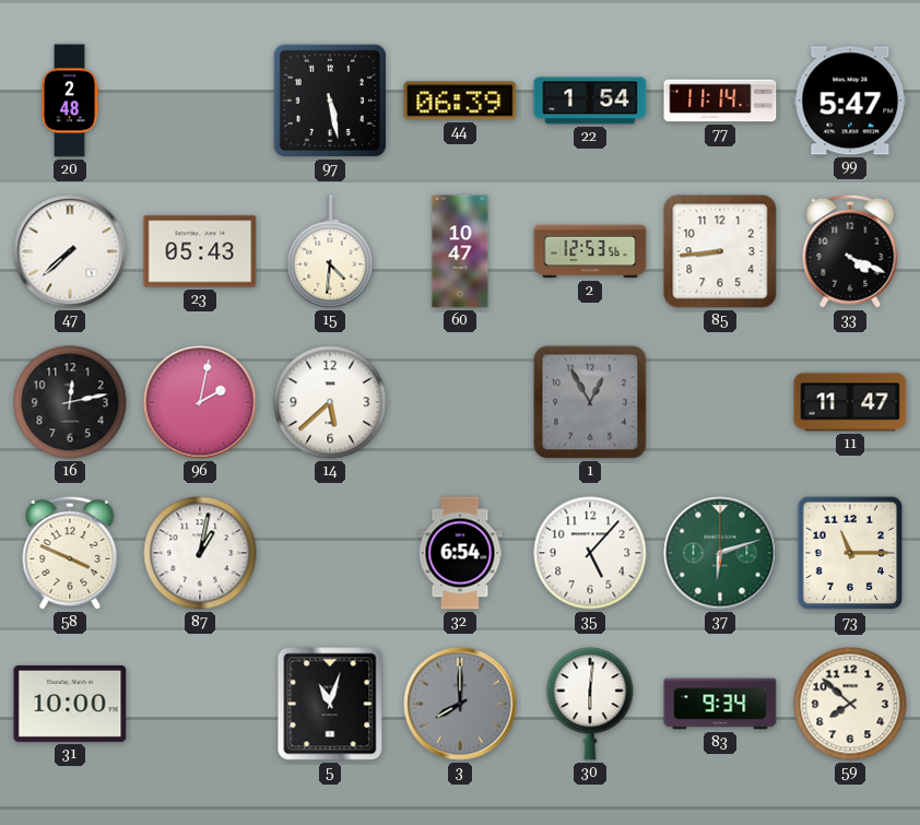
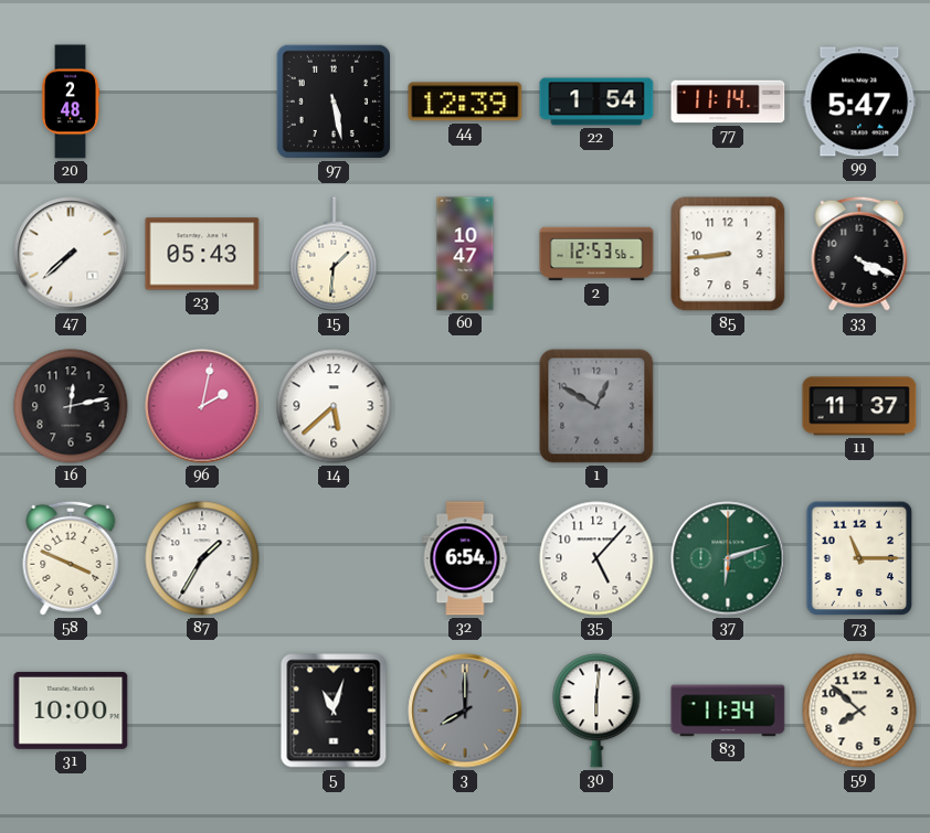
44: 06:39 -> 12:39 (465, 102)
15: 4:31 -> 1:31 (334, 254)
1: 12:55 -> 12:50 (596, 406)
11: 11:47 -> 11:37 (859, 406)
87: 1:02 -> 1:35 (202, 558)
83: 9:34 -> 11:34 (728, 711)
